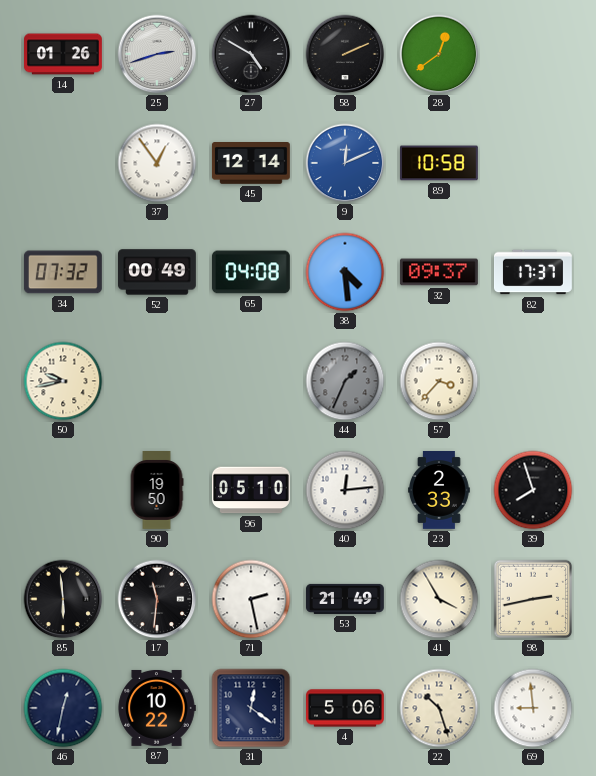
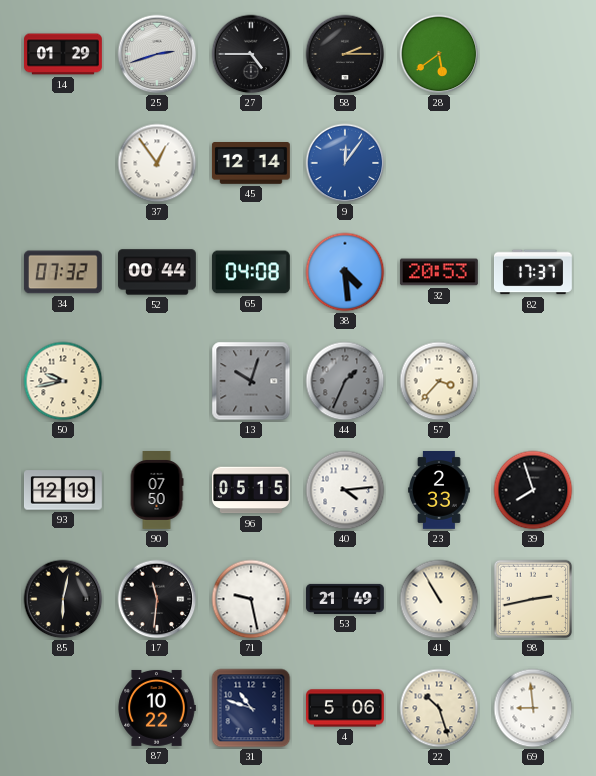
14: 01:26 -> 01:29 (64, 54)
27: 4:50 -> 4:45 (251, 54)
58: 2:11 -> 2:15 (345, 54)
28: 12:39 -> 5:39 (439, 54)
9: 12:11 -> 12:06 (345, 163)
89: 10:58 -> none (439, 163)
52: 00:49 -> 00:44 (158, 272)
32: 09:37 -> 20:53 (439, 272)
13: none -> 10:03 (251, 381)
93: none -> 12:19 (63, 490)
90: 19:50 -> 07:50 (157, 491)
96: 05:10 -> 05:15 (251, 490)
40: 12:14 -> 4:14 (345, 490)
85: 5:59 -> 6:02 (63, 599)
71: 2:28 -> 9:28 (251, 599)
41: 3:55 -> 10:55 (439, 599)
46: 12:32 -> none (63, 708)
31: 12:21 -> 10:48 (251, 708)
